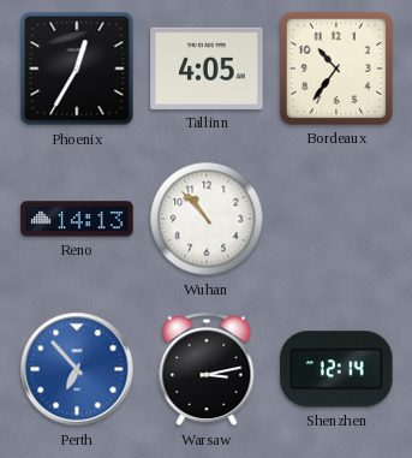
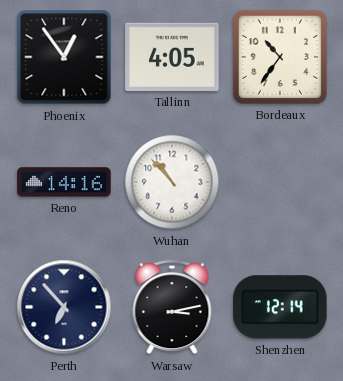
Phoenix: 12:35 -> 12:54 (64, 57)
Reno: 14:13 -> 14:16 (64, 182)
Perth dial: blue -> navy (64, 307)
